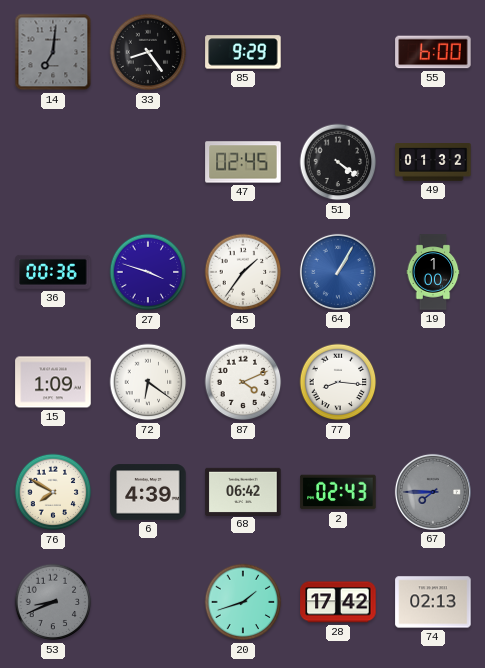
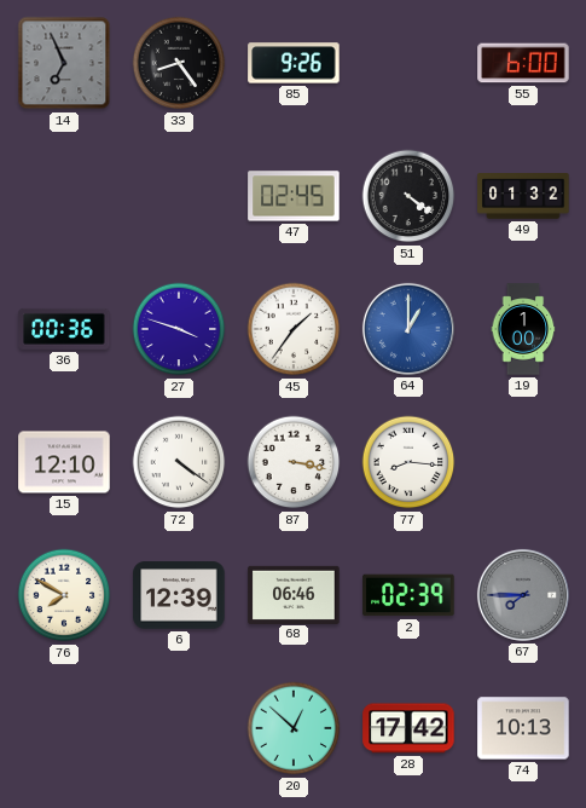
14: 7:01 -> 6:56 (64, 63)
85: 9:29 -> 9:26 (294, 63)
64: 1:05 -> 1:00 (408, 329)
15: 1:09 -> 12:10 (64, 462)
72: 6:21 -> 4:21 (179, 462)
87: 4:11 -> 3:17 (294, 462)
6: 4:39 -> 12:39 (179, 595)
68: 06:42 -> 06:46 (294, 594)
2: 02:43 -> 02:39 (408, 595)
53: 8:41 -> none (53, 602)
20: 1:42 -> 12:52 (294, 728)
74: 02:13 -> 10:13 (523, 728)
